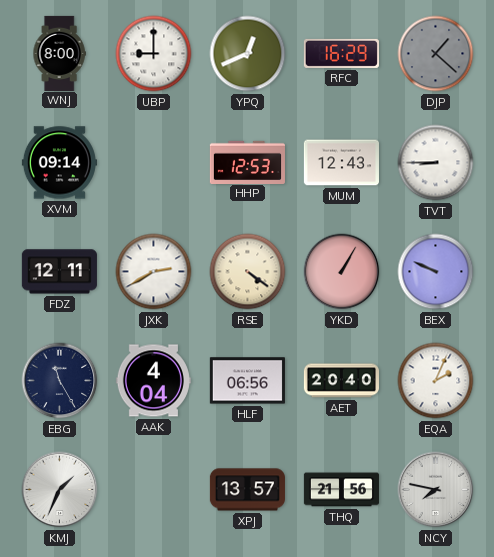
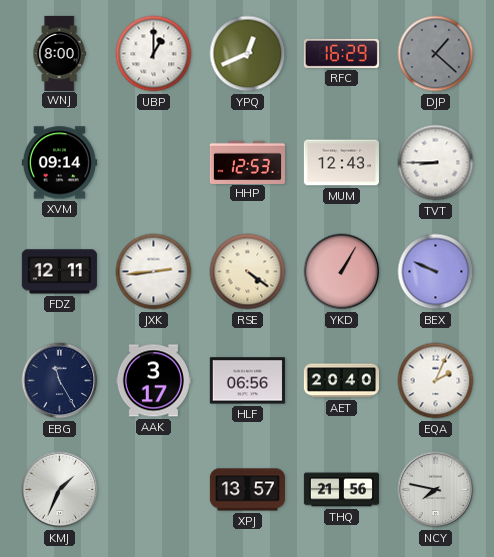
UBP: 9:00 -> 1:00 (154, 54)
JXK: 2:40 -> 2:44 (154, 272)
AAK: 4:04 -> 3:17 (153, 381)
